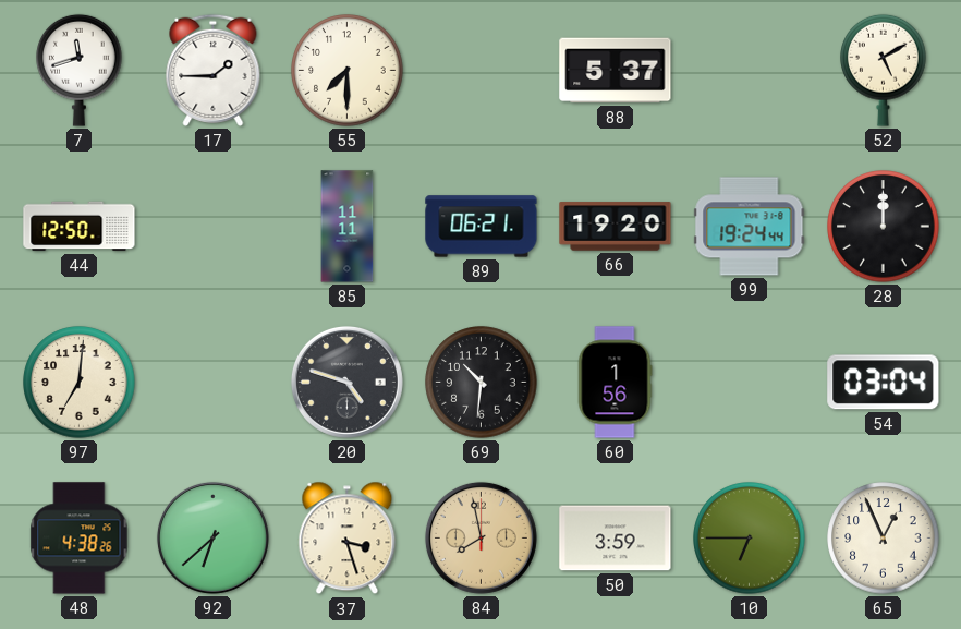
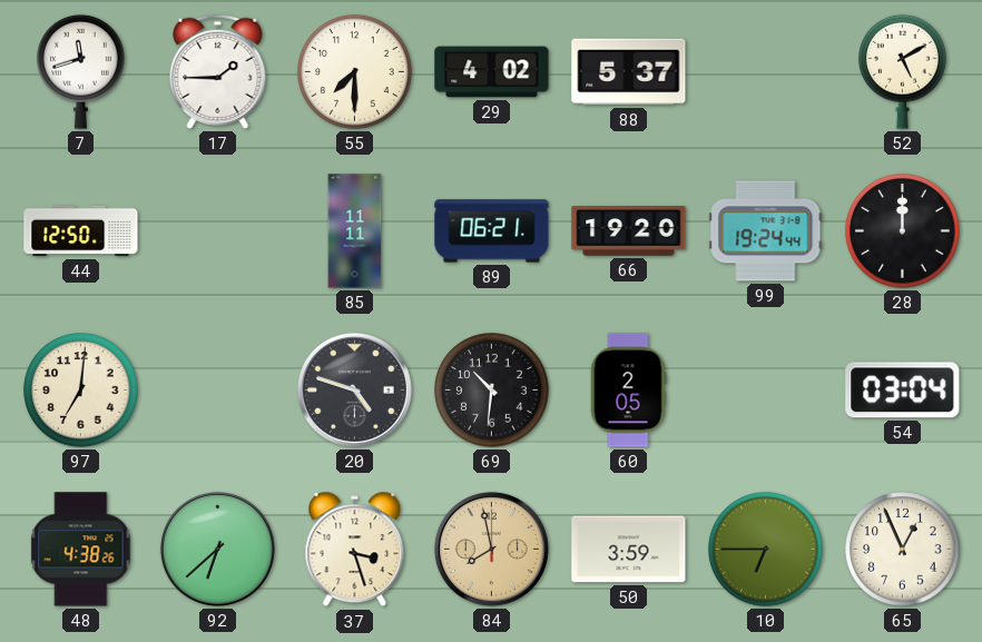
29: none -> 4:02 (492, 72)
60: 1:56 -> 2:05 (628, 391)
